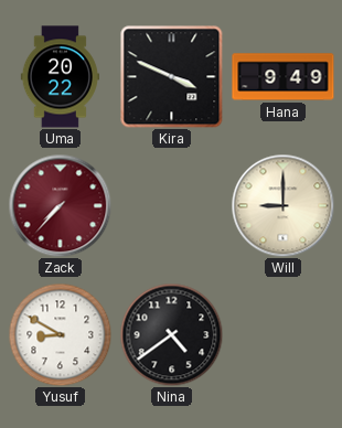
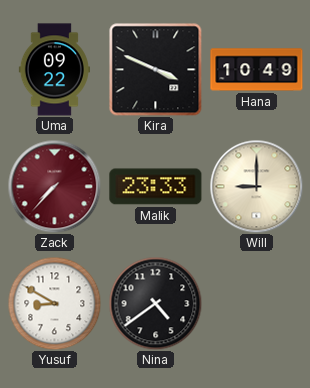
Uma: 20:22 -> 09:22 (54, 70)
Hana: 9:49 -> 10:49 (257, 70)
Malik: none -> 23:33 (156, 187)
